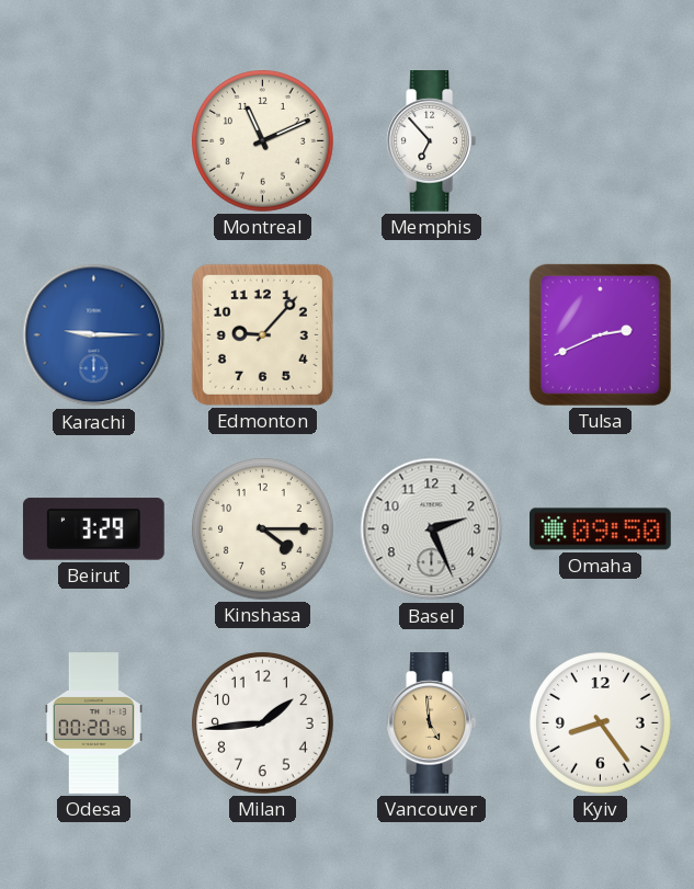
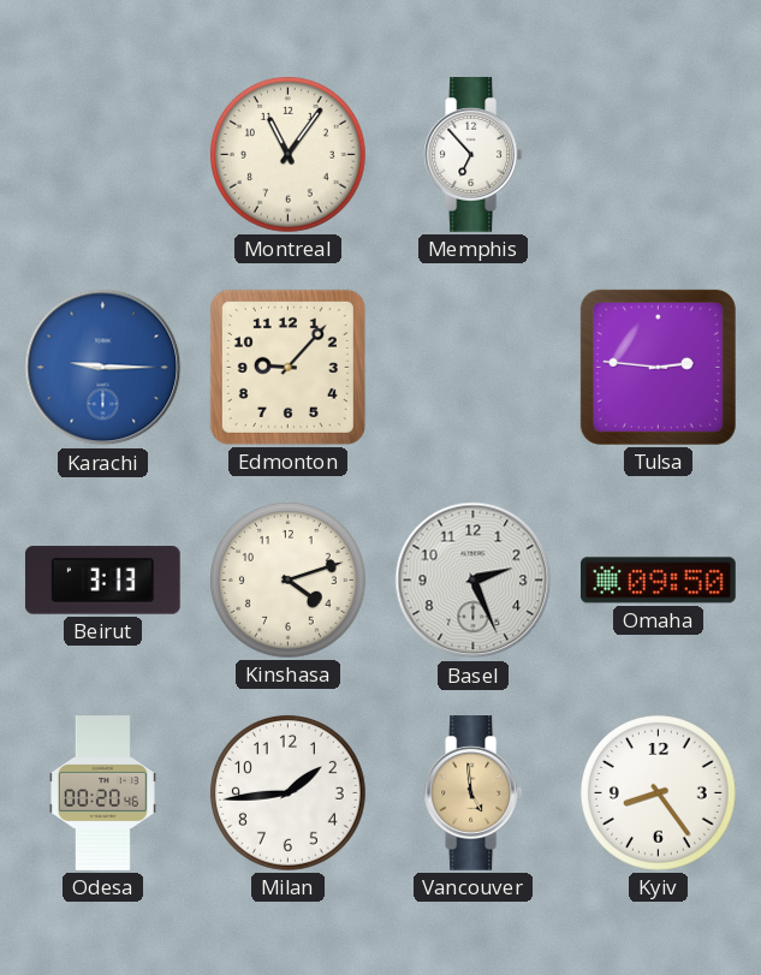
Montreal: 11:11 -> 11:06 (287, 154)
Tulsa: 2:41 -> 2:46 (658, 367)
Beirut: 3:29 -> 3:13 (102, 581)
Kinshasa: 4:15 -> 4:12 (287, 579)
